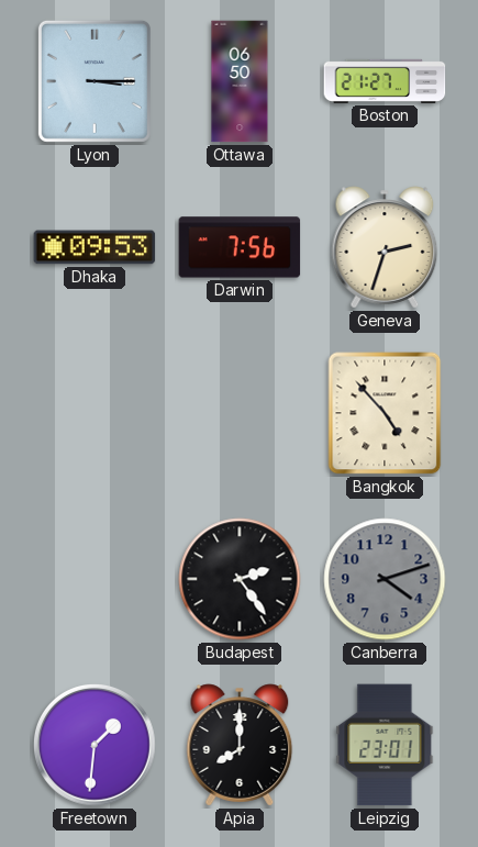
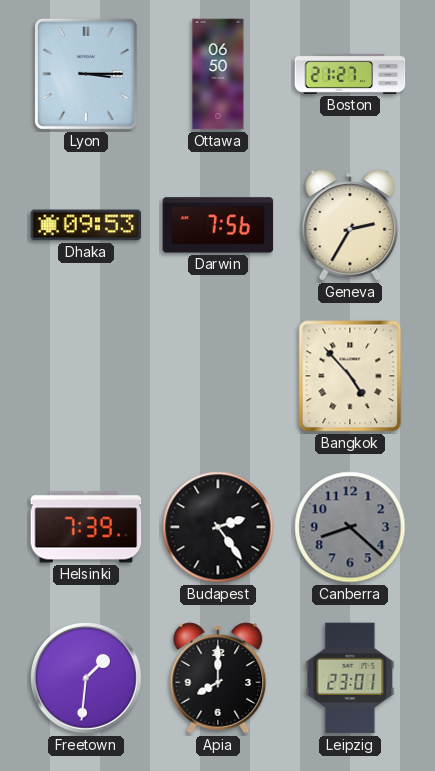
Geneva: 2:33 -> 2:35 (350, 225)
Helsinki: none -> 7:39 (86, 527)
Canberra: 4:12 -> 8:22 (350, 527)
